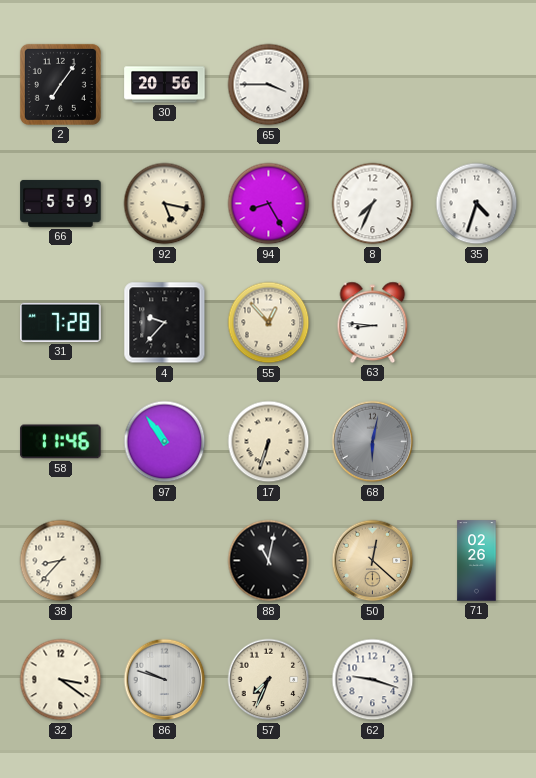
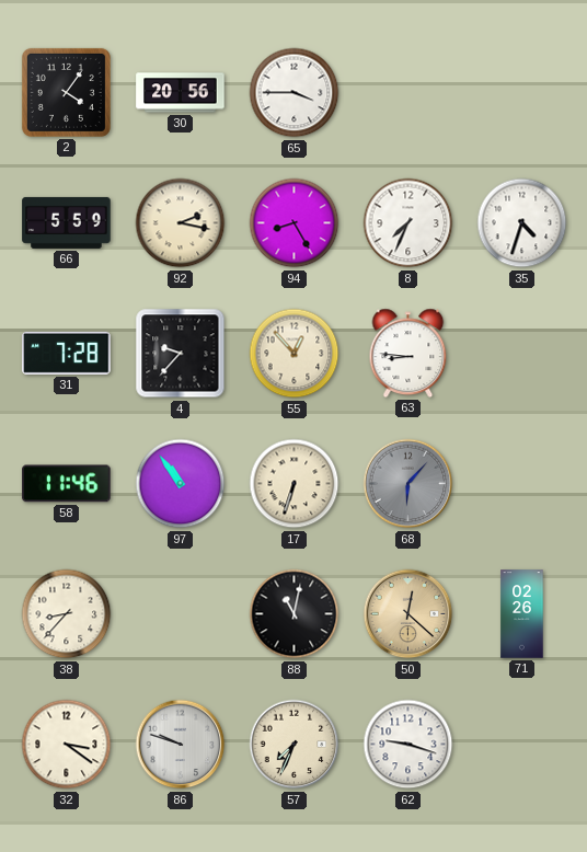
2: 7:06 -> 4:06 (66, 92)
92: 5:17 -> 2:17 (181, 223)
68: 6:02 -> 6:07 (408, 484)
